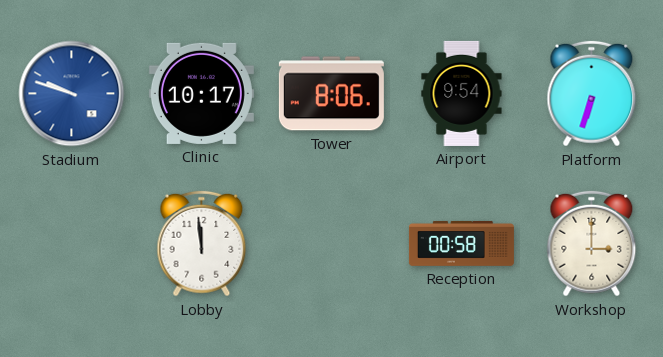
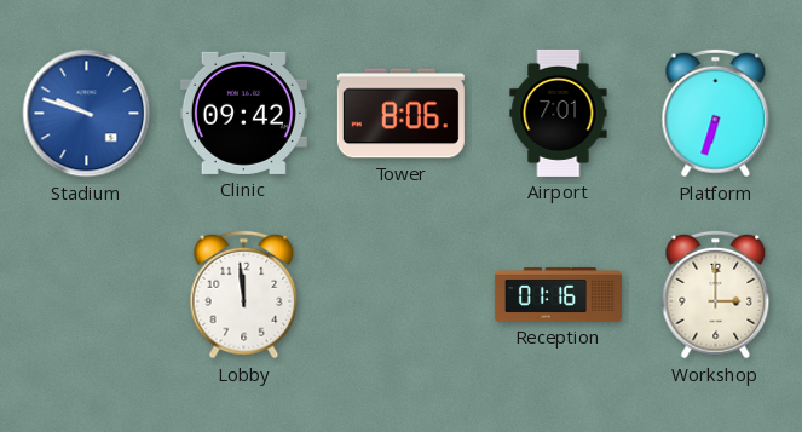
Clinic: 10:17 -> 09:42 (243, 113)
Airport: 9:54 -> 7:01 (559, 113)
Reception: 00:58 -> 01:16 (558, 295)
